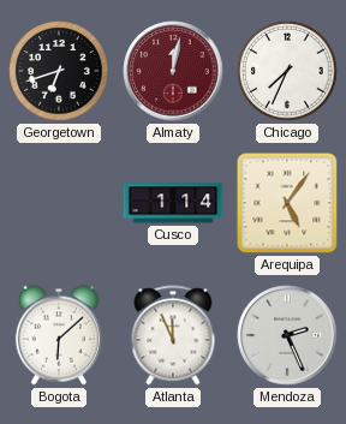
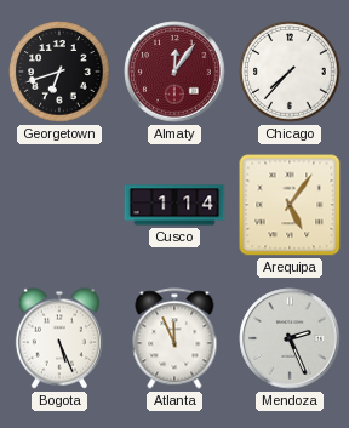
Almaty: 12:02 -> 12:06 (174, 72)
Chicago: 7:34 -> 7:37 (290, 72)
Bogota: 6:08 -> 5:26 (59, 338)
